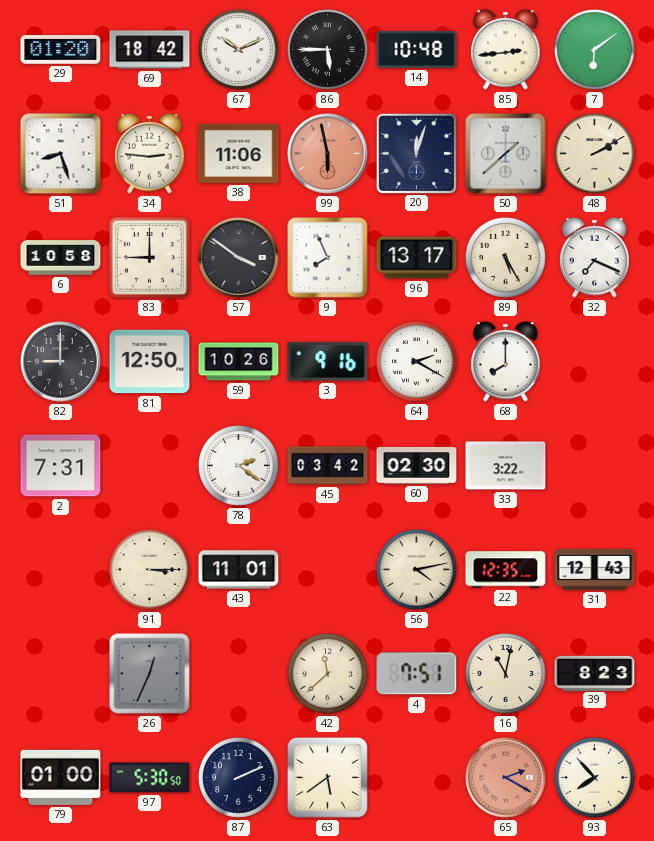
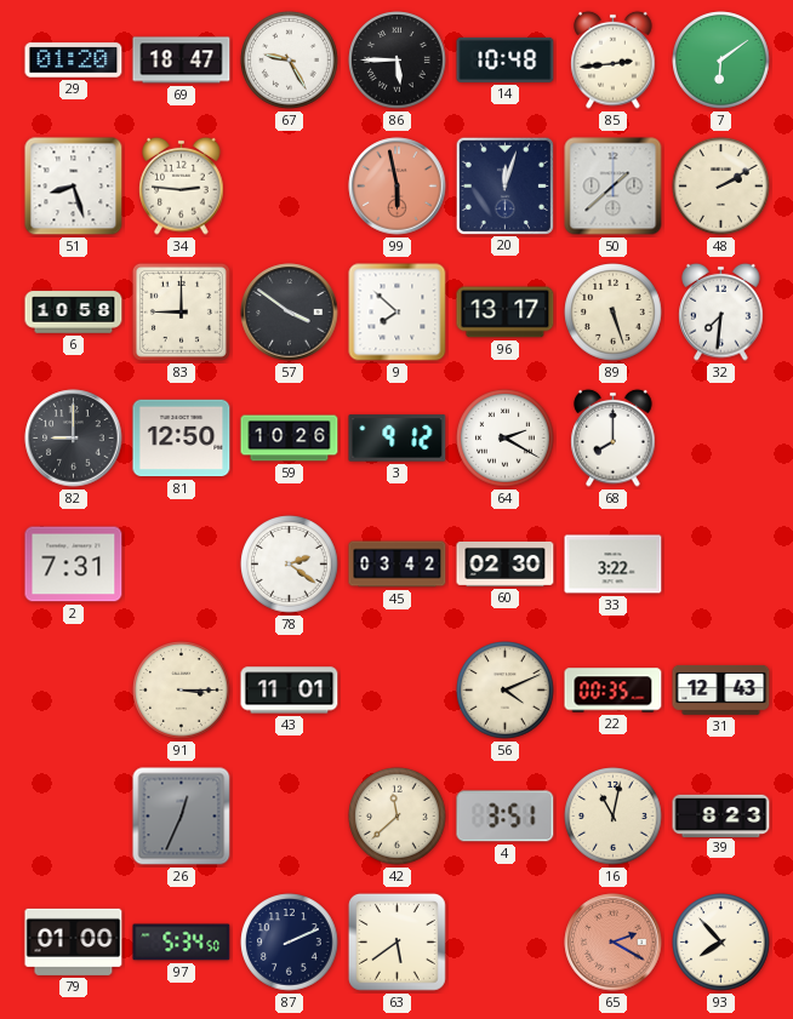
69: 18:42 -> 18:47 (182, 61)
67: 10:11 -> 9:25 (290, 61)
38: 11:06 -> none (239, 153)
9: 7:56 -> 7:52 (398, 313)
89: 5:25 -> 5:27 (614, 313)
32: 7:19 -> 7:31 (721, 311)
3: 9:16 -> 9:12 (398, 439)
56: 4:13 -> 4:11 (506, 691)
22: 12:35 -> 00:35 (614, 691)
4: 7:51 -> 3:51 (506, 817)
97: 5:30 -> 5:34 (182, 943)
